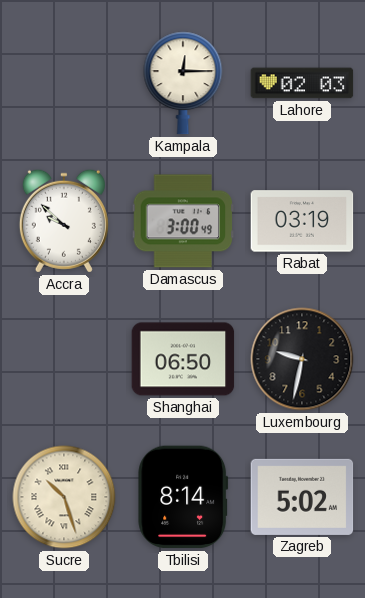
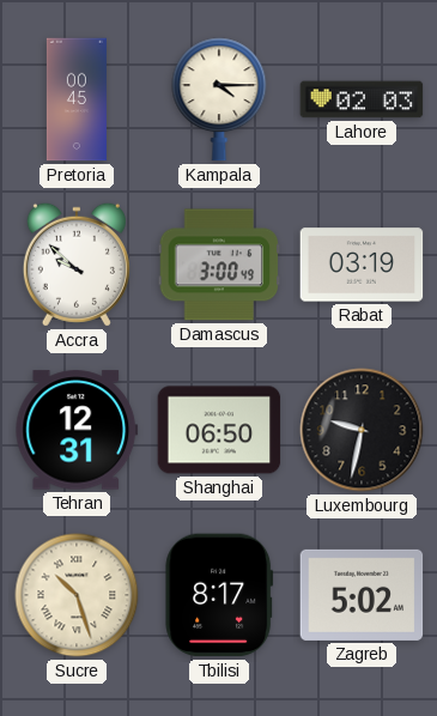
Pretoria: none -> 00:45 (77, 99)
Kampala: 12:15 -> 4:15 (219, 99)
Tehran: none -> 12:31 (77, 430)
Tbilisi: 8:14 -> 8:17 (219, 595)
